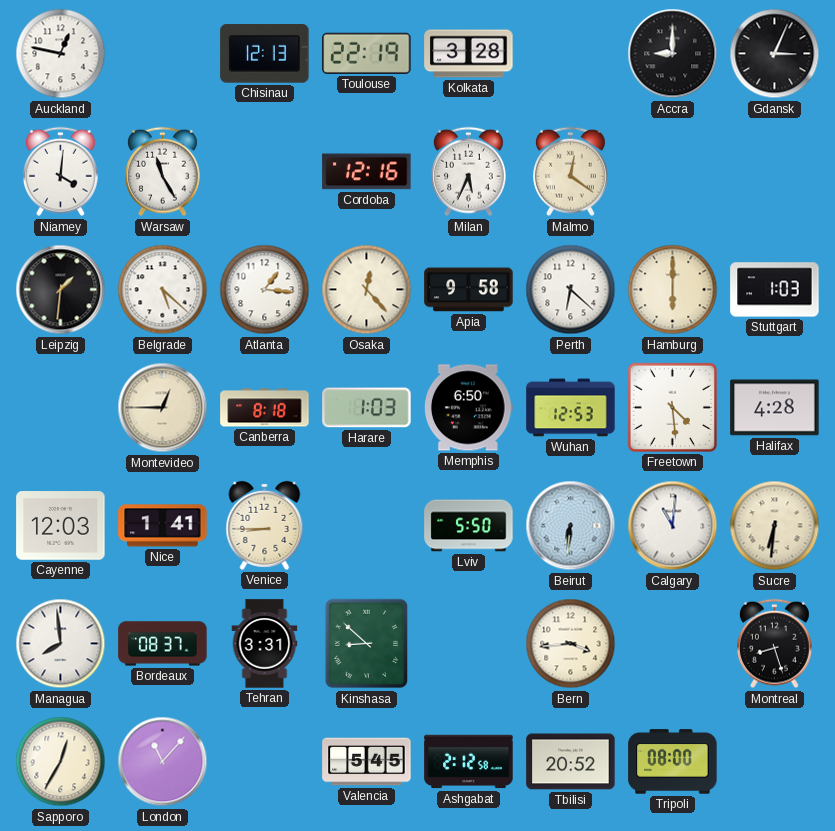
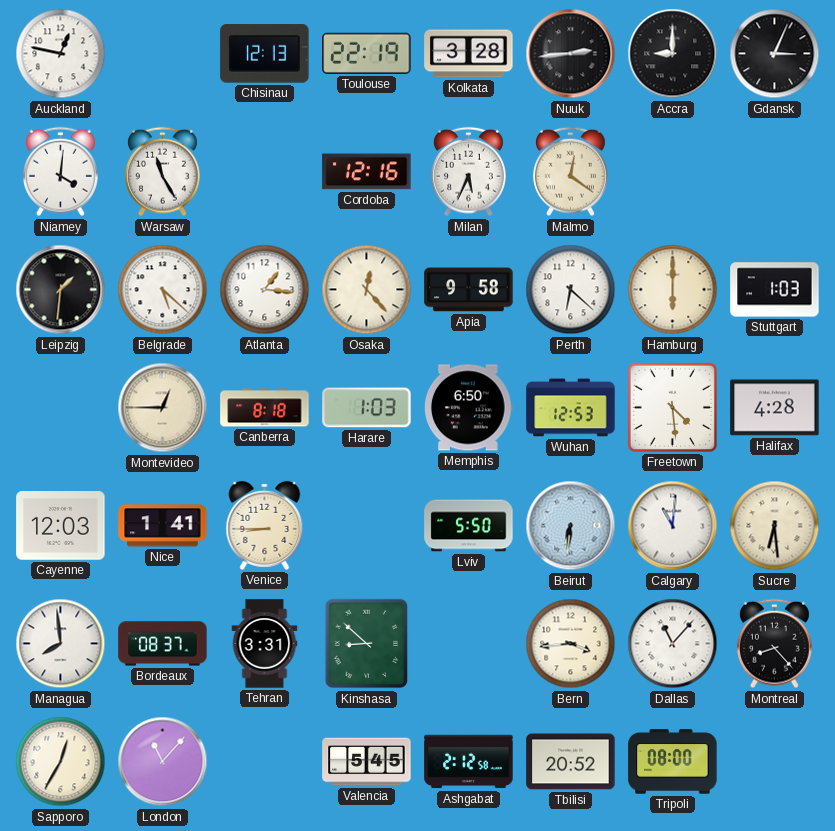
Nuuk: none -> 2:44 (571, 54)
Sucre: 6:31 -> 6:29 (775, 526)
Dallas: none -> 11:07 (673, 644)
Montreal: 8:27 -> 8:23 (774, 644)
